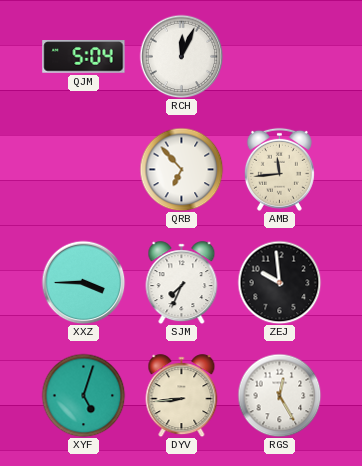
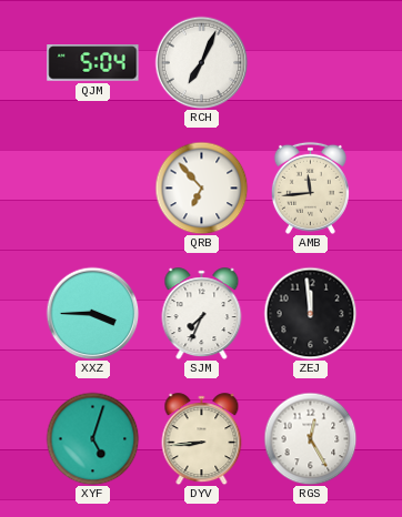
RCH: 12:04 -> 7:04 (201, 62)
ZEJ: 9:59 -> 11:59 (310, 313)
